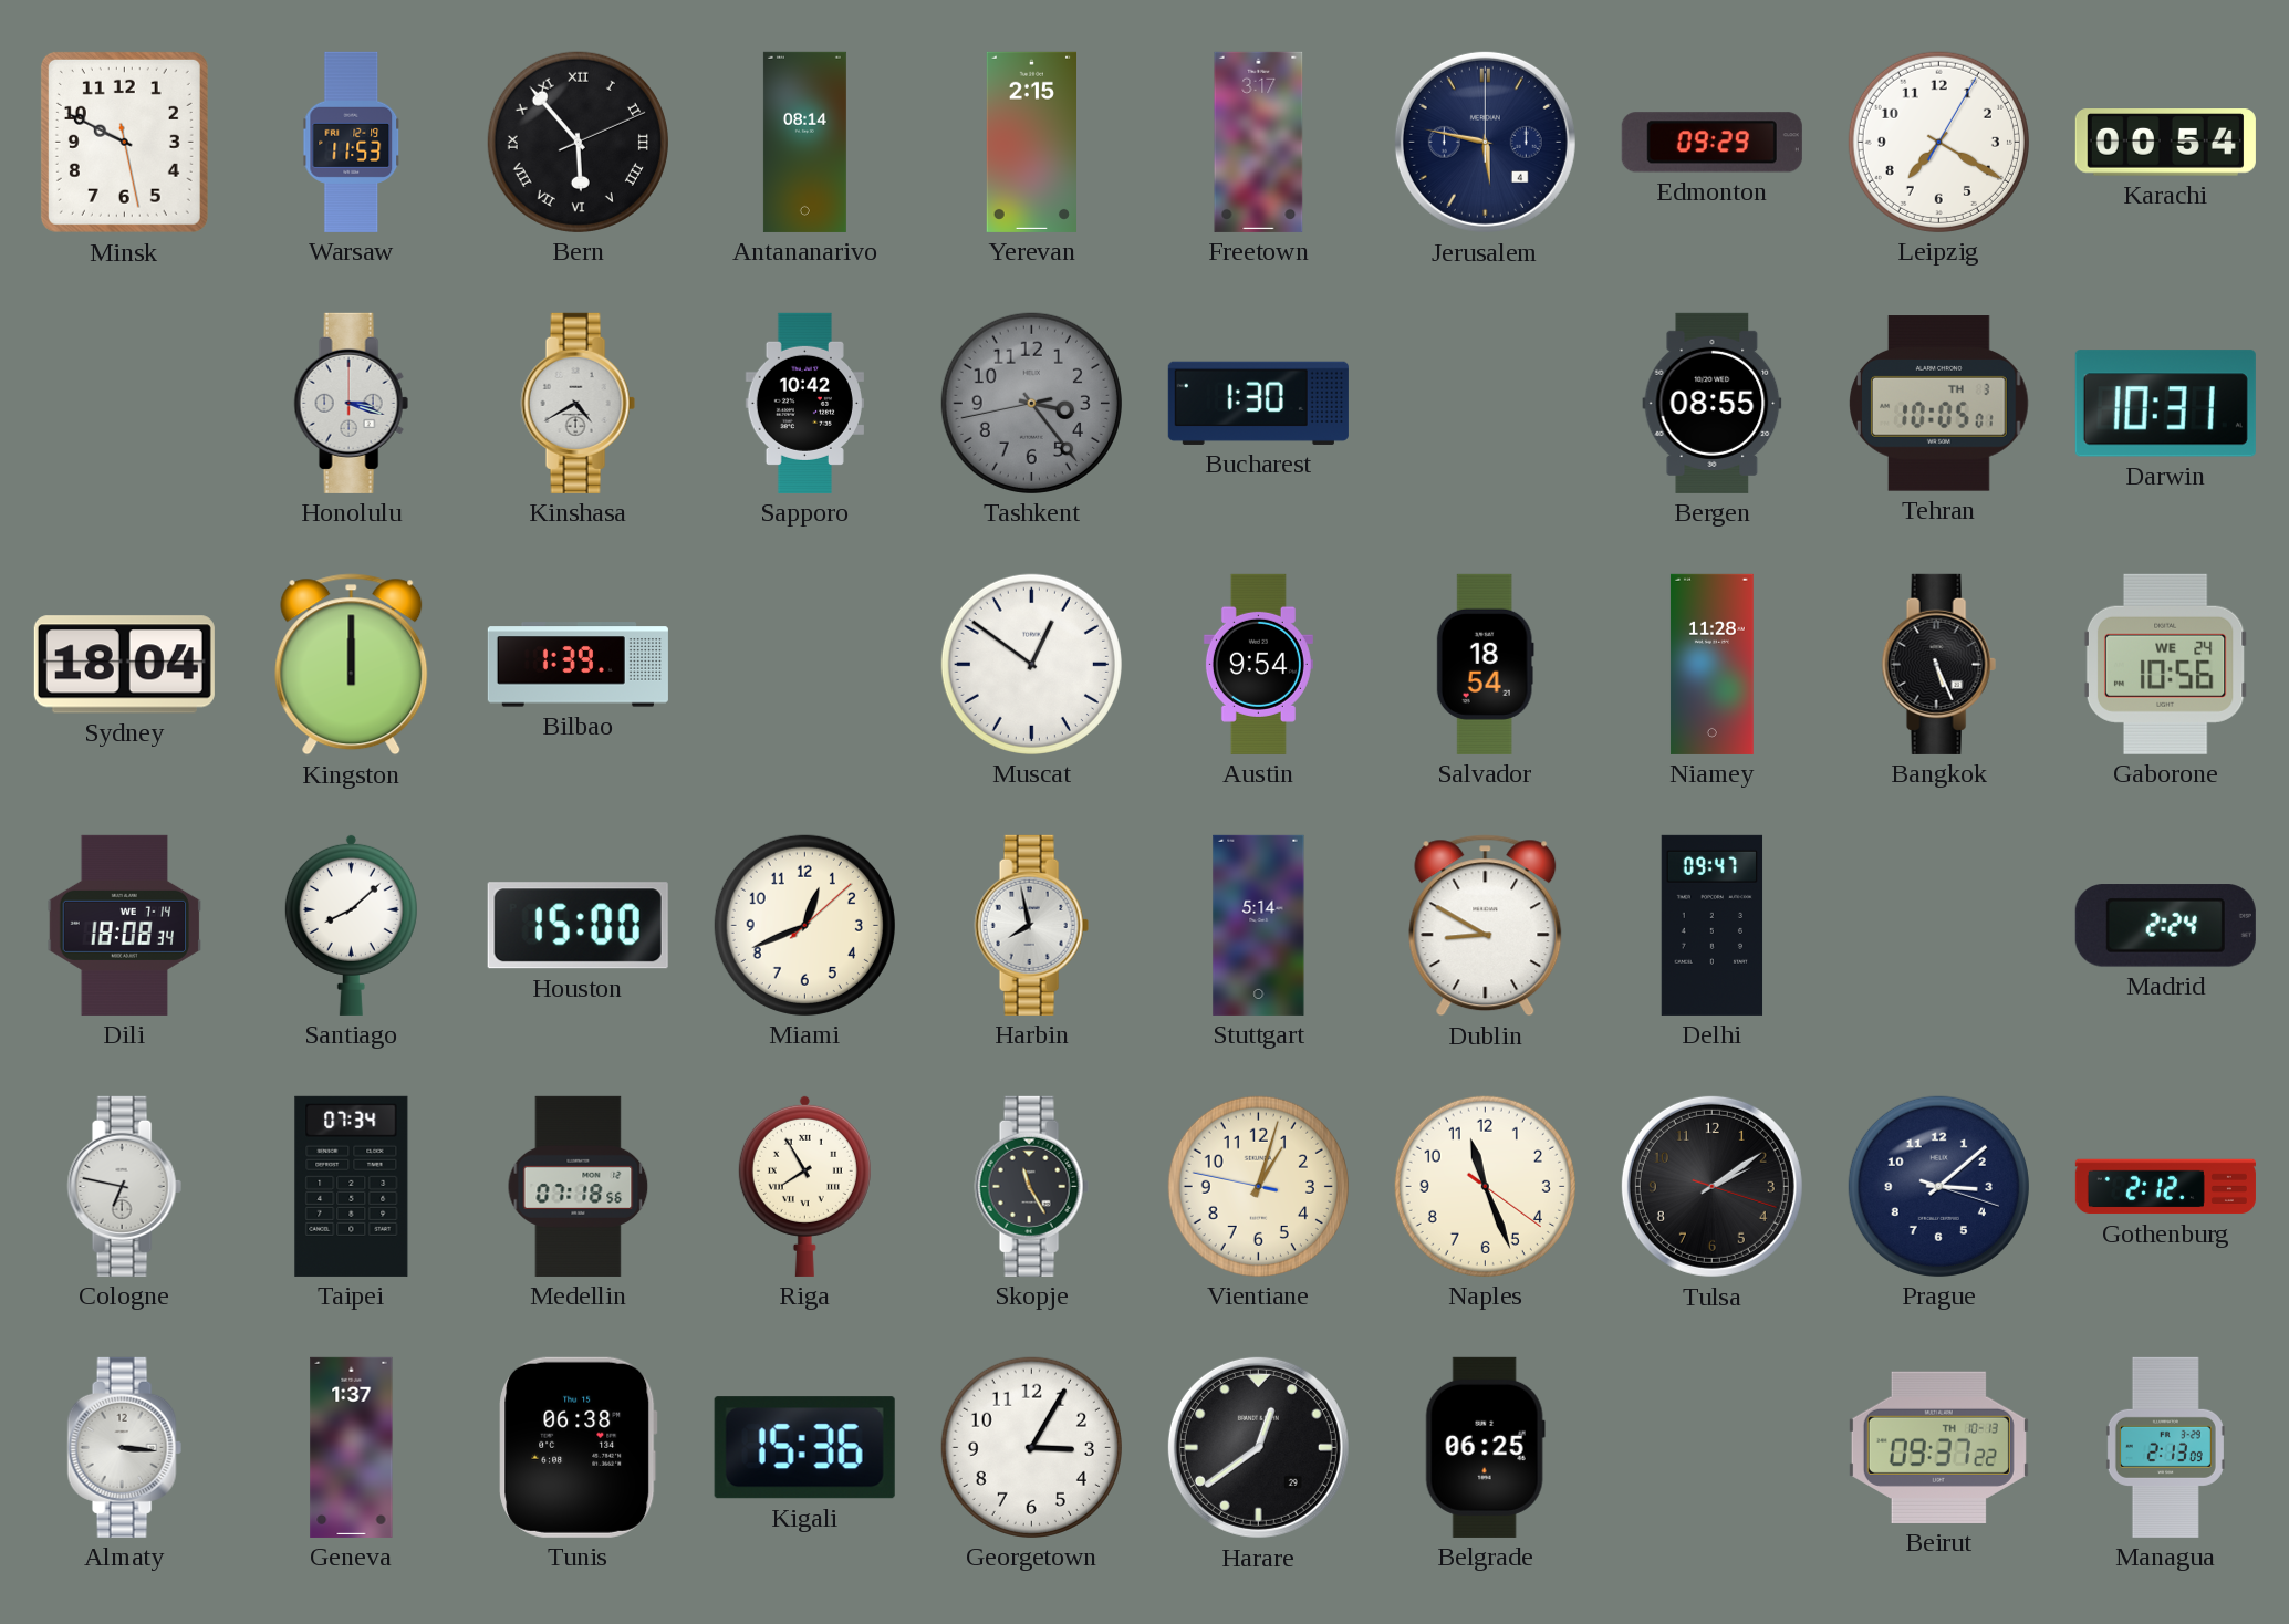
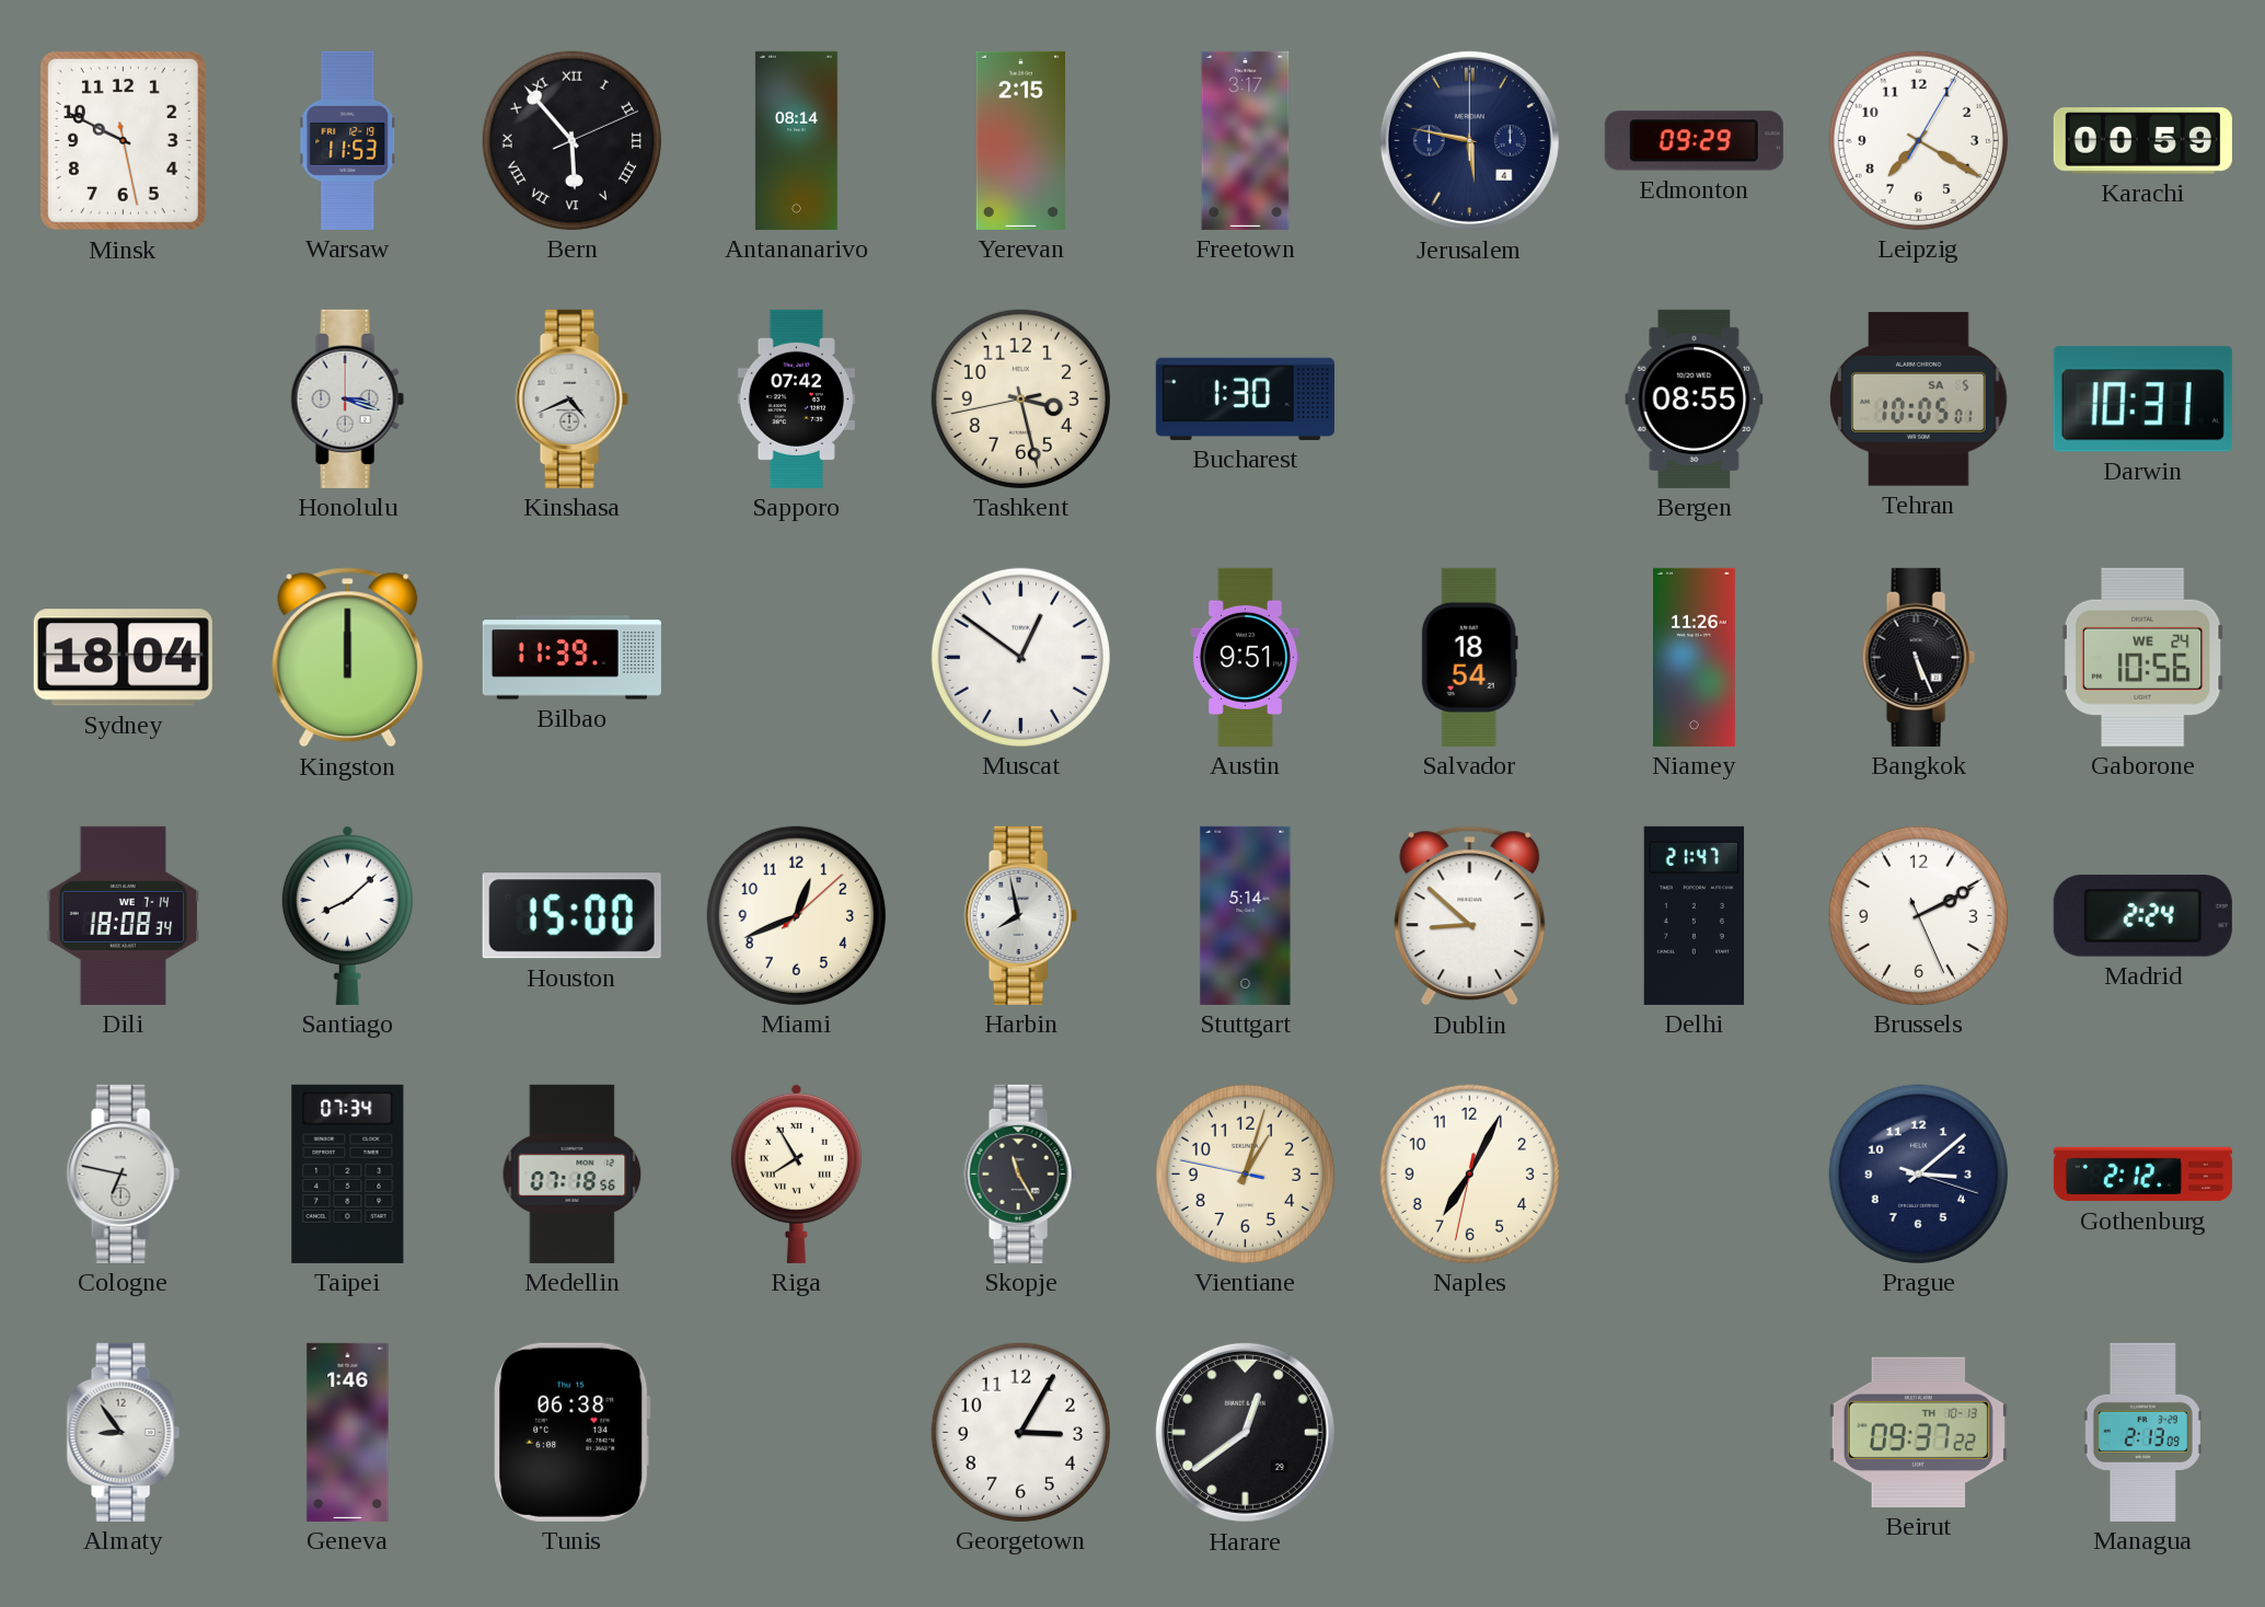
Karachi: 00:54 -> 00:59 (2142, 141)
Kinshasa: 4:40 -> 4:41 (571, 398)
Sapporo: 10:42 -> 07:42 (796, 398)
Tashkent: 3:23 -> 3:27 (1020, 398)
Tashkent dial: grey -> cream (1020, 398)
Tehran date: TH 3 -> SA 5 (1919, 400)
Bilbao: 1:39 -> 11:39 (571, 658)
Austin: 9:54 -> 9:51 (1245, 657)
Niamey: 11:28 -> 11:26 (1694, 657)
Dublin: 8:50 -> 8:52 (1470, 916)
Delhi: 09:47 -> 21:47 (1695, 915)
Brussels: none -> 2:10 (1918, 915)
Naples: 11:26 -> 7:04 (1469, 1174)
Tulsa: 2:09 -> none (1711, 1186)
Almaty: 3:16 -> 8:54 (123, 1432)
Geneva: 1:37 -> 1:46 (348, 1432)
Kigali: 15:36 -> none (804, 1448)
Belgrade: 06:25 -> none (1485, 1447)
